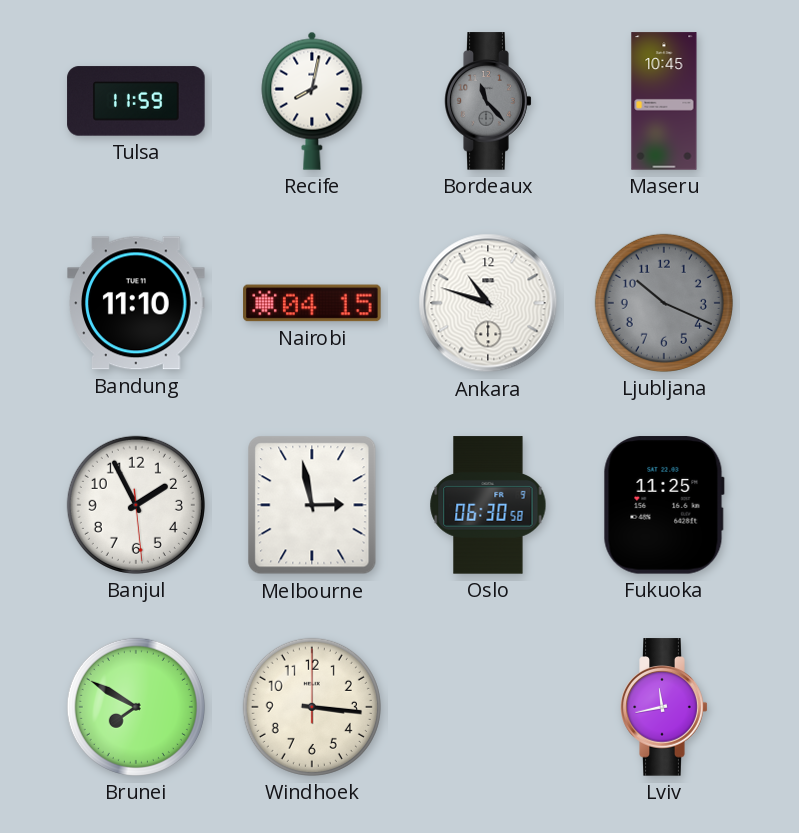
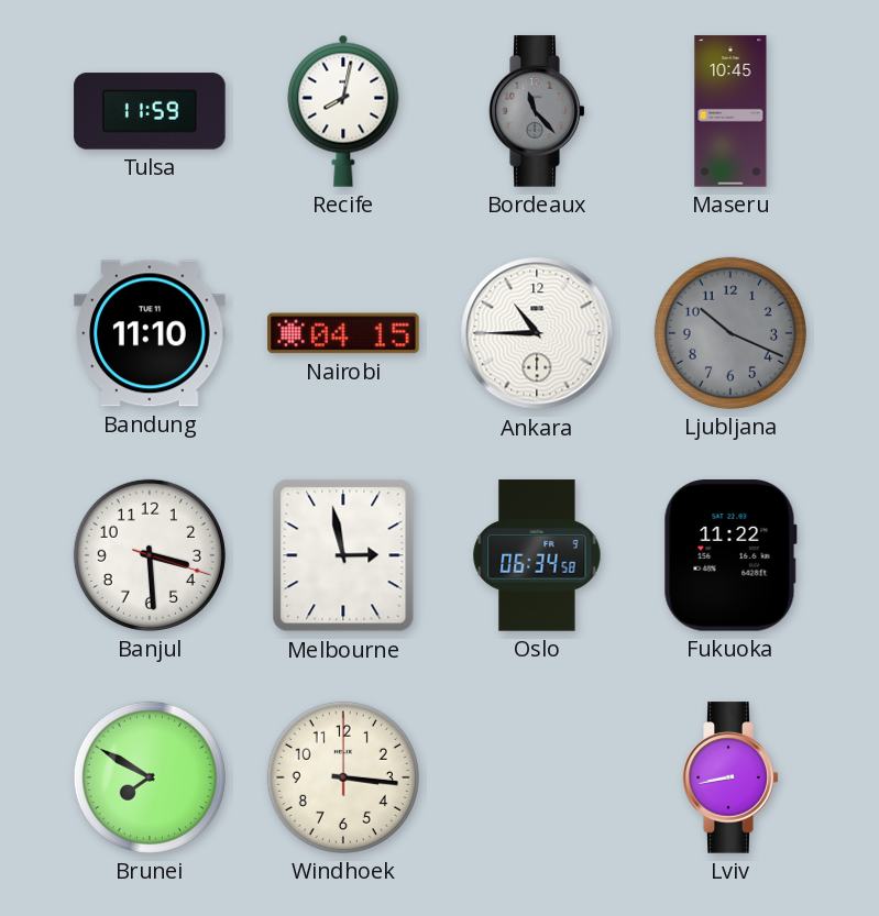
Ankara: 10:48 -> 10:45 (537, 333)
Banjul: 1:55 -> 3:29 (150, 555)
Oslo: 06:30 -> 06:34 (537, 555)
Fukuoka: 11:25 -> 11:22 (730, 555)
Lviv: 11:43 -> 8:43 (730, 777)
